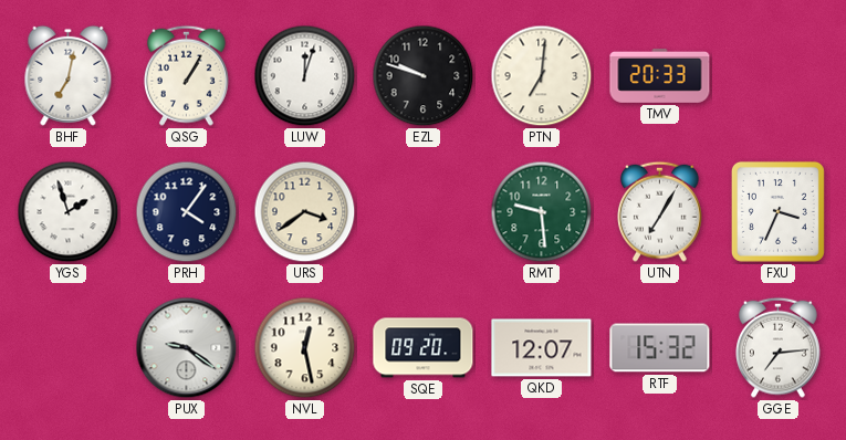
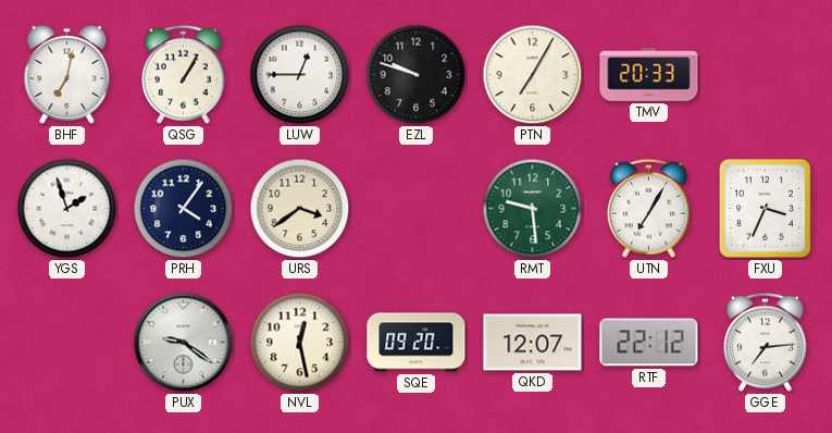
LUW: 12:03 -> 12:45 (300, 75)
PTN: 7:01 -> 7:05 (533, 75)
RTF: 15:32 -> 22:12 (649, 343)
